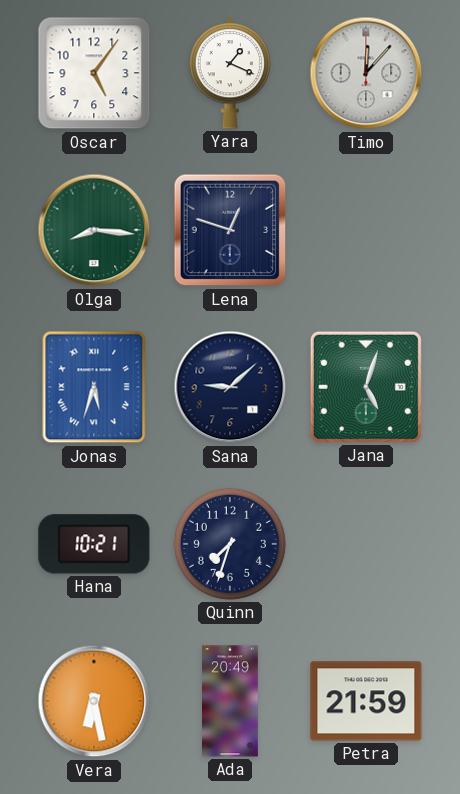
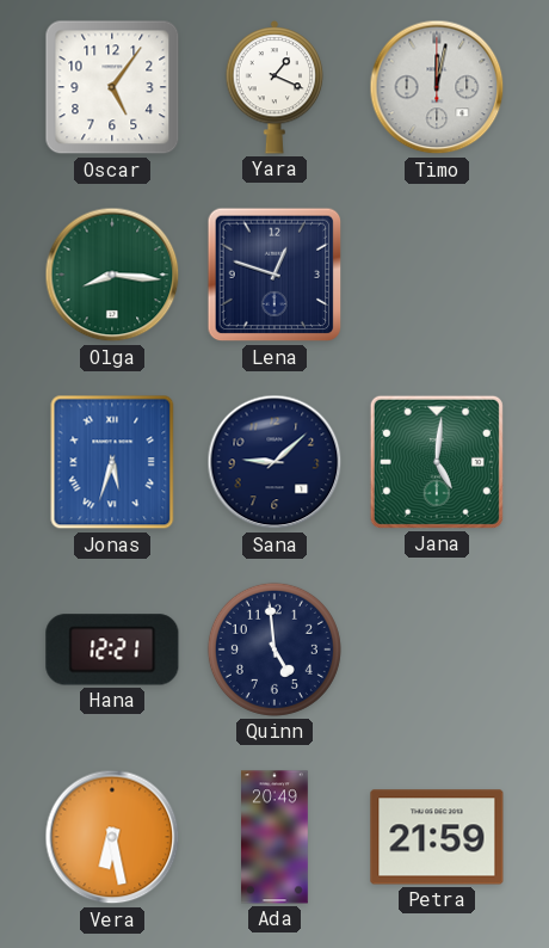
Timo: 12:07 -> 12:02 (437, 87)
Jana: 5:03 -> 5:01 (437, 462)
Hana: 10:21 -> 12:21 (112, 650)
Quinn: 7:33 -> 4:59 (274, 650)
